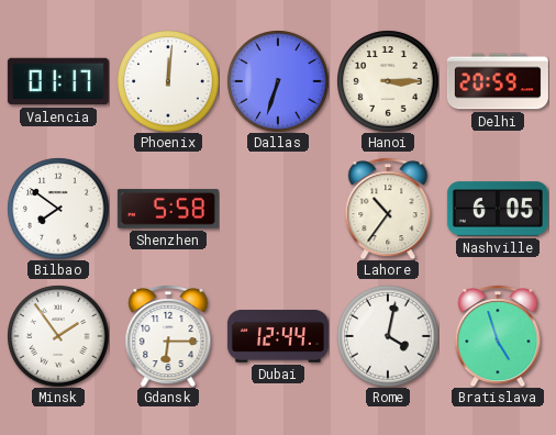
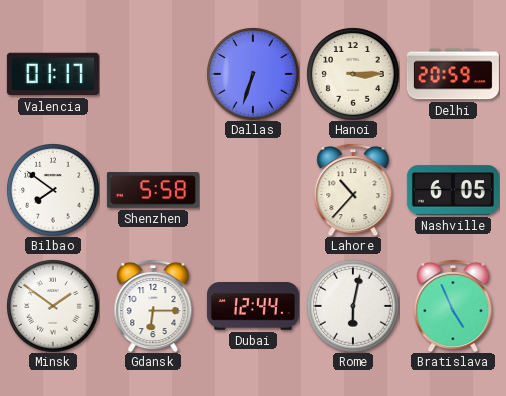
Phoenix: 12:01 -> none (168, 81)
Lahore: 10:36 -> 10:37 (353, 190)
Minsk: 1:54 -> 1:51 (53, 306)
Rome: 4:02 -> 6:02 (353, 306)
Bratislava: 4:57 -> 4:56 (453, 306)
